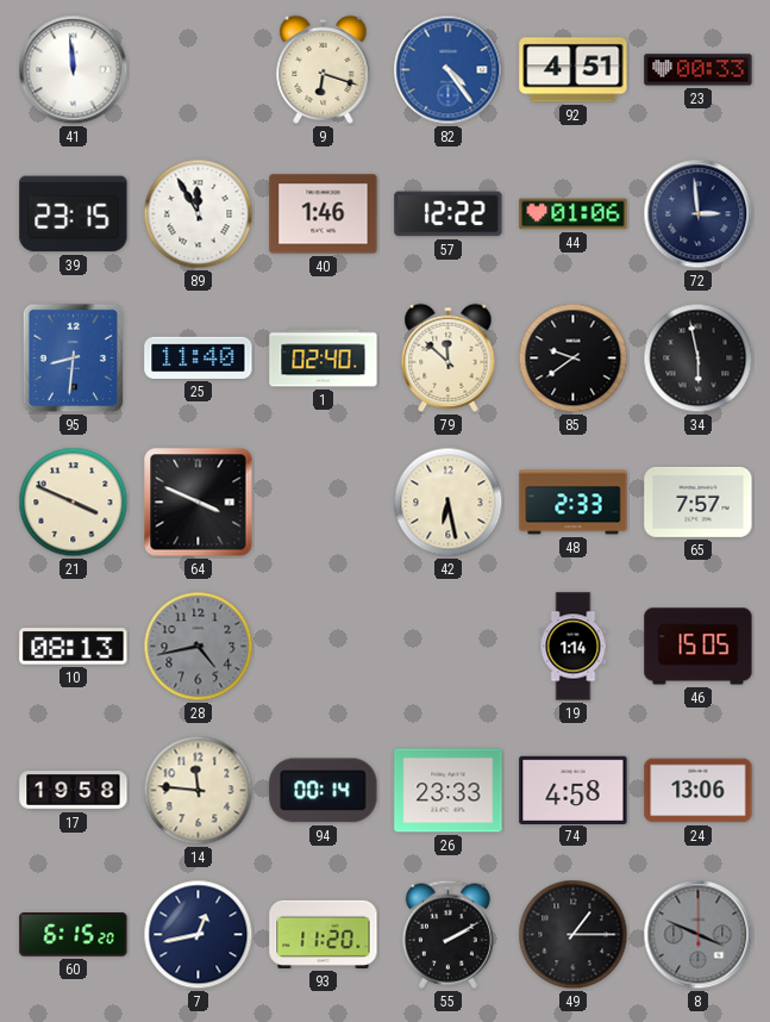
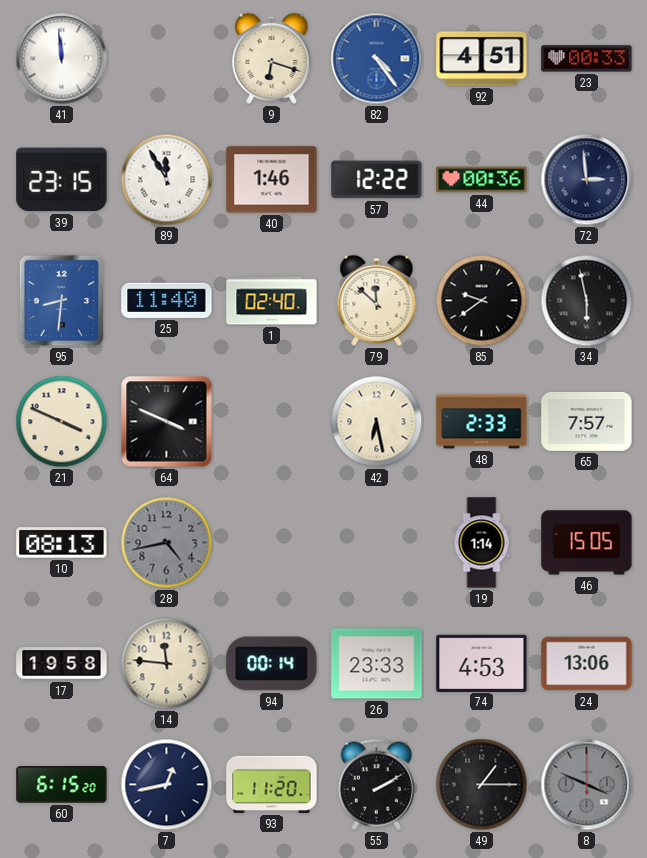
44: 01:06 -> 00:36 (482, 180)
74: 4:58 -> 4:53 (482, 663)
